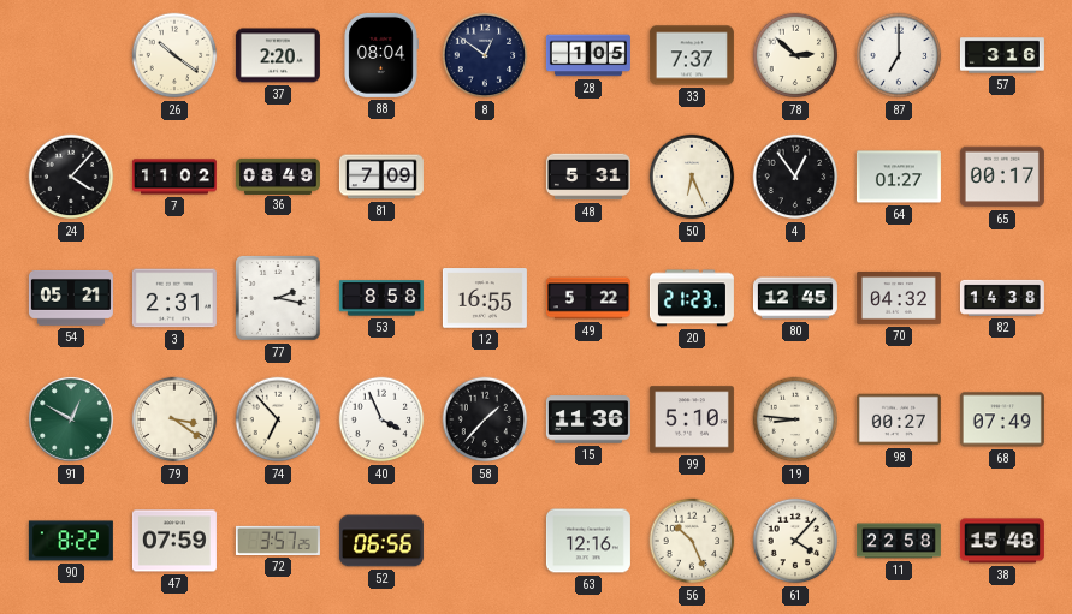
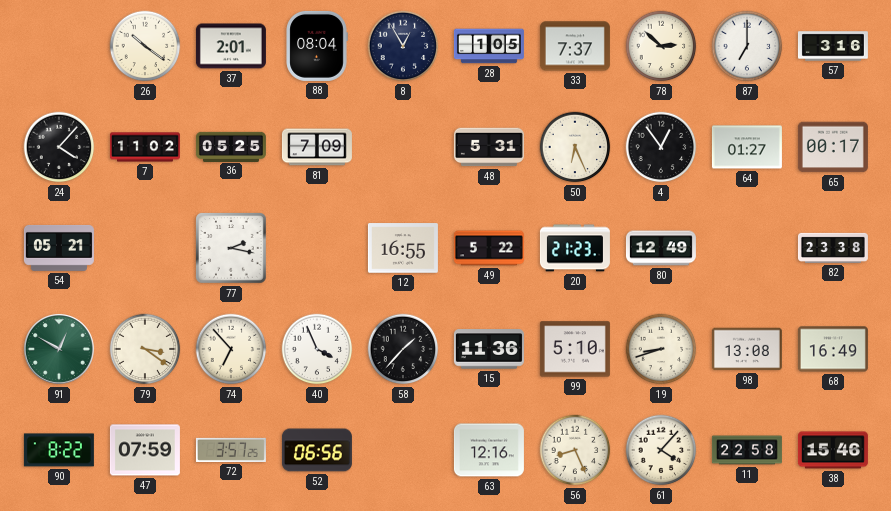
37: 2:20 -> 2:01 (231, 46)
8: 12:51 -> 12:55 (403, 46)
36: 08:49 -> 05:25 (231, 146)
3: 2:31 -> none (174, 298)
53: 8:58 -> none (381, 298)
80: 12:45 -> 12:49 (661, 248)
70: 04:32 -> none (899, 299)
82: 14:38 -> 23:38 (833, 248)
19: 8:46 -> 8:42 (661, 349)
98: 00:27 -> 13:08 (747, 349)
68: 07:49 -> 16:49 (833, 349)
56: 10:26 -> 8:26 (575, 450)
38: 15:48 -> 15:46 (833, 450)
